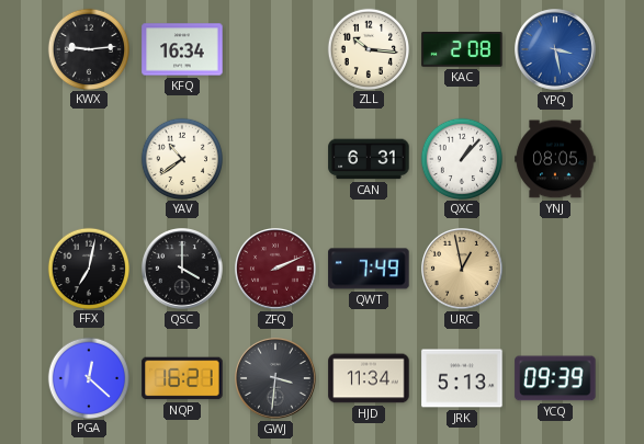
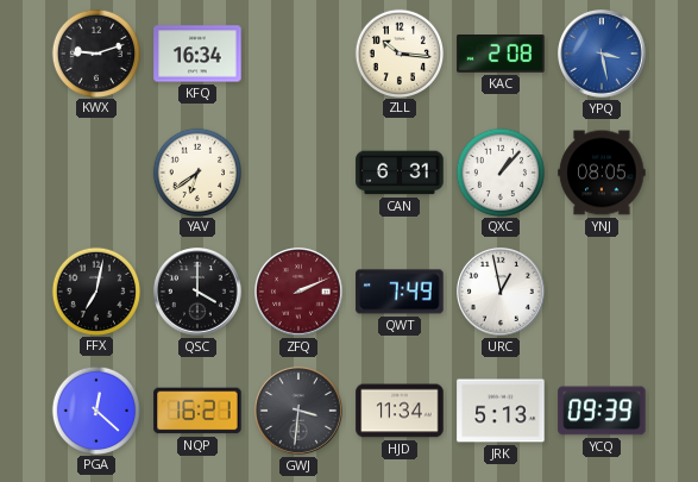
KWX: 9:14 -> 9:12 (96, 52)
YAV: 10:39 -> 6:39 (197, 171)
URC dial: champagne -> white (502, 293)
